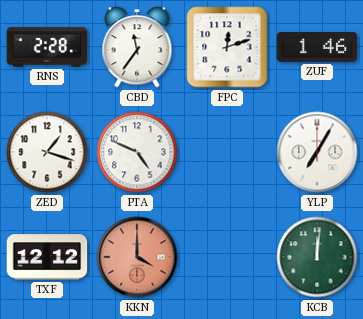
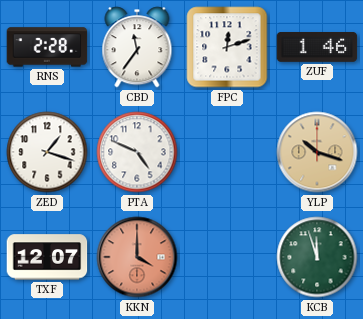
YLP: 7:05 -> 10:18 (317, 152)
YLP dial: white -> champagne (317, 152)
TXF: 12:12 -> 12:07 (47, 257)
KCB: 12:01 -> 11:57 (317, 257)
